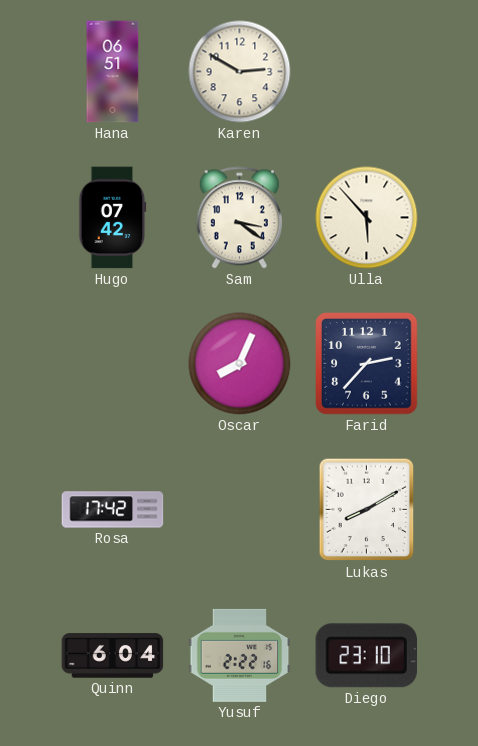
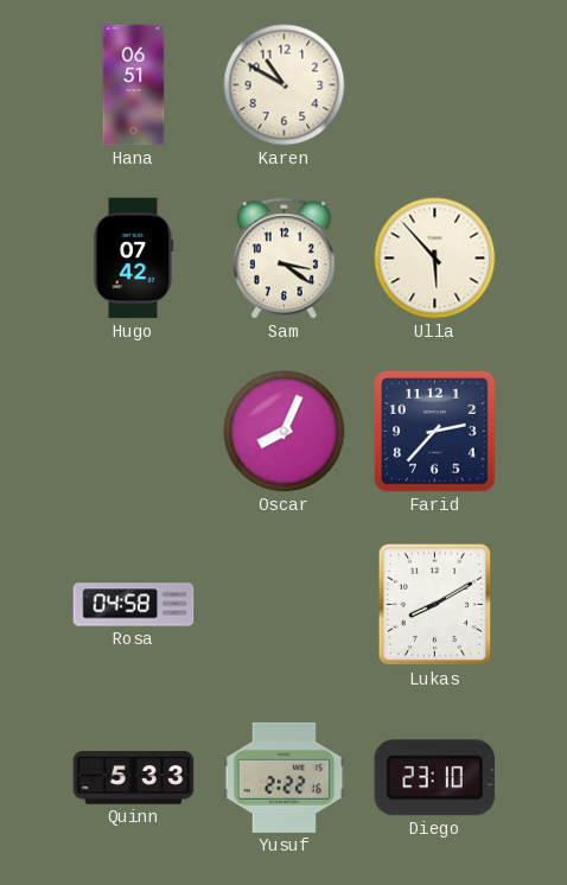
Karen: 2:50 -> 10:50 (285, 85)
Rosa: 17:42 -> 04:58 (134, 605)
Quinn: 6:04 -> 5:33 (134, 778)
